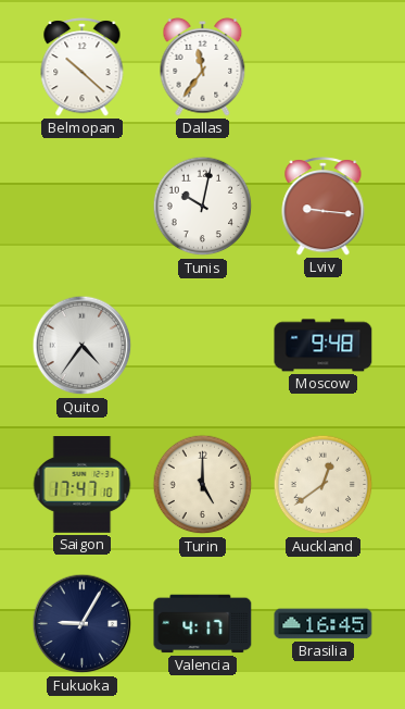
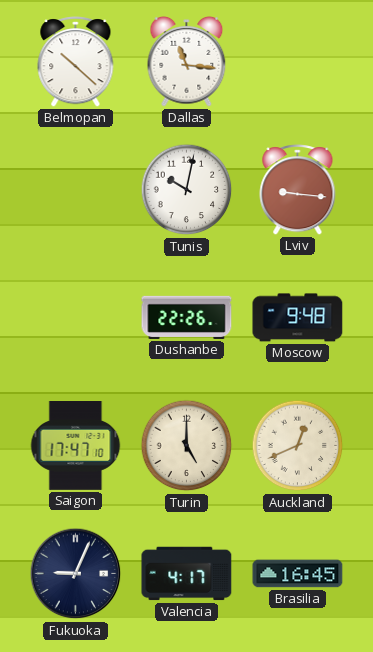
Dallas: 11:36 -> 11:16 (187, 62)
Quito: 4:36 -> none (83, 346)
Dushanbe: none -> 22:26 (187, 317)
Auckland: 12:39 -> 12:41 (298, 446)
Fukuoka: 9:05 -> 9:04 (76, 574)
